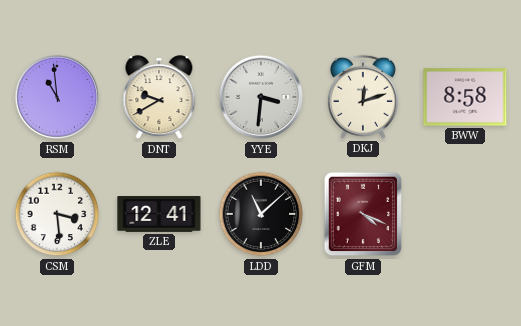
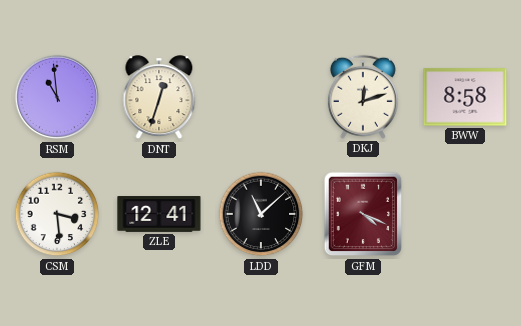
DNT: 9:40 -> 12:33 (159, 98)
YYE: 3:31 -> none (261, 97)
